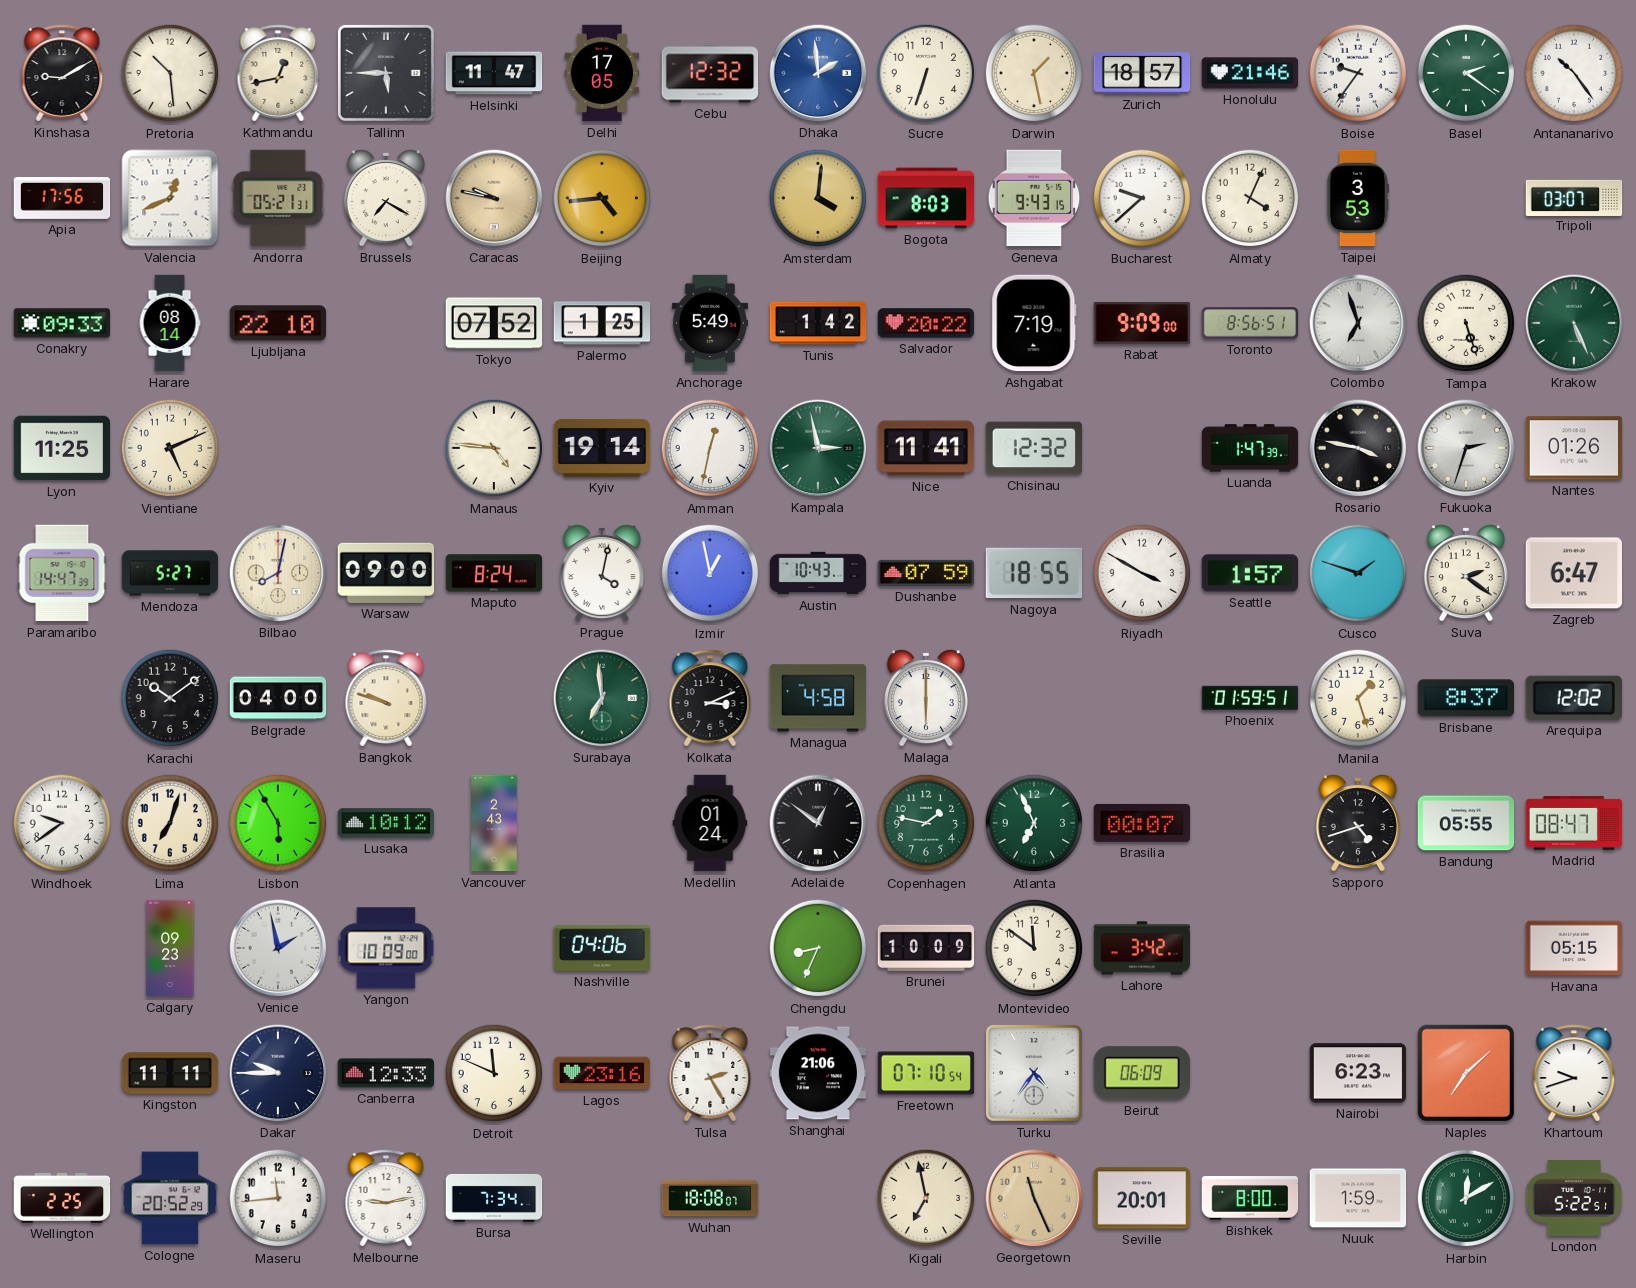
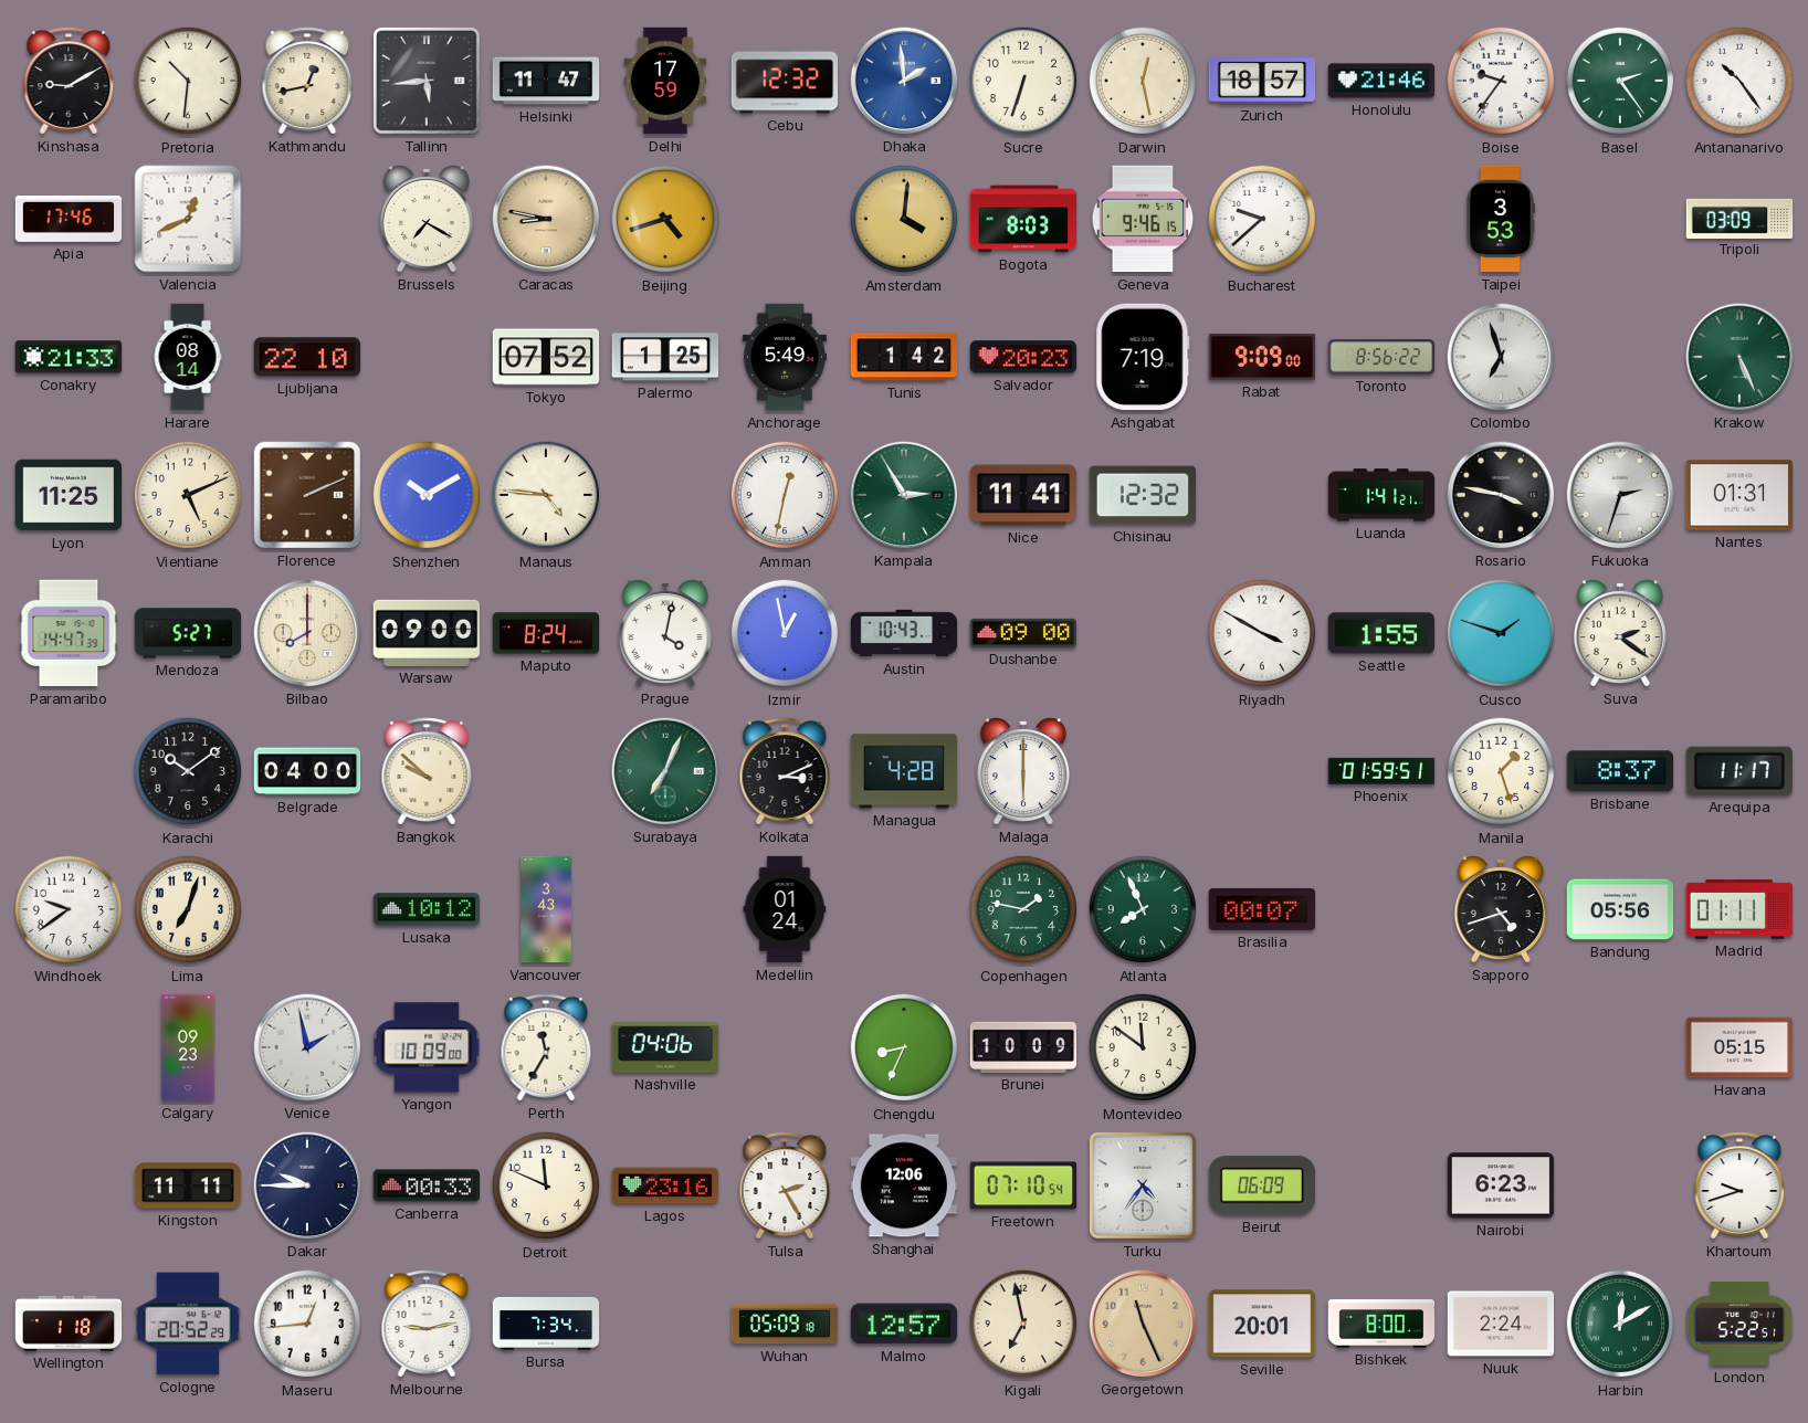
Pretoria: 10:29 -> 10:31 (188, 81)
Tallinn: 5:45 -> 5:44 (427, 81)
Delhi: 17:05 -> 17:59 (665, 81)
Darwin: 1:28 -> 12:28 (1143, 81)
Basel: 2:21 -> 2:24 (1620, 81)
Apia: 17:56 -> 17:46 (69, 220)
Andorra: 05:21 -> none (278, 198)
Caracas: 9:47 -> 8:47 (546, 219)
Beijing: 4:44 -> 4:42 (665, 219)
Geneva: 9:43 -> 9:46 (1143, 219)
Almaty: 4:04 -> none (1250, 198)
Tripoli: 03:07 -> 03:09 (1739, 218)
Conakry: 09:33 -> 21:33 (69, 357)
Salvador: 20:22 -> 20:23 (1023, 357)
Toronto: 8:56:51 -> 8:56:22 (1381, 357)
Tampa: 5:27 -> none (1466, 323)
Florence: none -> 2:11 (307, 495)
Shenzhen: none -> 10:10 (427, 495)
Kyiv: 19:14 -> none (602, 448)
Kampala: 2:58 -> 2:55 (904, 495)
Luanda: 1:47 -> 1:41 (1381, 495)
Nantes: 01:26 -> 01:31 (1739, 495)
Bilbao: 8:02 -> 8:00 (307, 633)
Dushanbe: 07:59 -> 09:00 (1023, 633)
Nagoya: 18:55 -> none (1034, 573)
Seattle: 1:57 -> 1:55 (1381, 633)
Zagreb: 6:47 -> none (1574, 573)
Bangkok: 9:48 -> 9:52 (427, 771)
Surabaya: 6:59 -> 7:04 (665, 771)
Managua: 4:58 -> 4:28 (904, 771)
Arequipa: 12:02 -> 11:17 (1739, 771)
Lisbon: 5:55 -> none (278, 823)
Vancouver: 2:43 -> 3:43 (546, 909)
Adelaide: 12:51 -> none (818, 823)
Atlanta: 6:56 -> 7:56 (1143, 909)
Bandung: 05:55 -> 05:56 (1620, 909)
Madrid: 08:47 -> 01:11 (1739, 910)
Perth: none -> 11:35 (546, 1047)
Lahore: 3:42 -> none (1142, 948)
Canberra: 12:33 -> 00:33 (427, 1185)
Shanghai: 21:06 -> 12:06 (904, 1185)
Naples: 7:08 -> none (1466, 1073)
Wellington: 2:25 -> 1:18 (69, 1324)
Maseru: 11:44 -> 12:44 (307, 1324)
Wuhan: 18:08 -> 05:09 (785, 1324)
Malmo: none -> 12:57 (904, 1324)
Nuuk: 1:59 -> 2:24 (1501, 1324)
